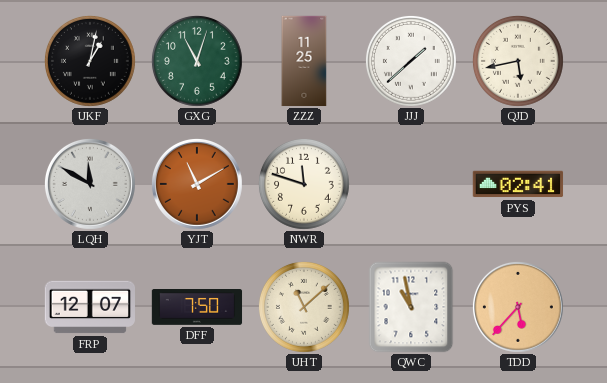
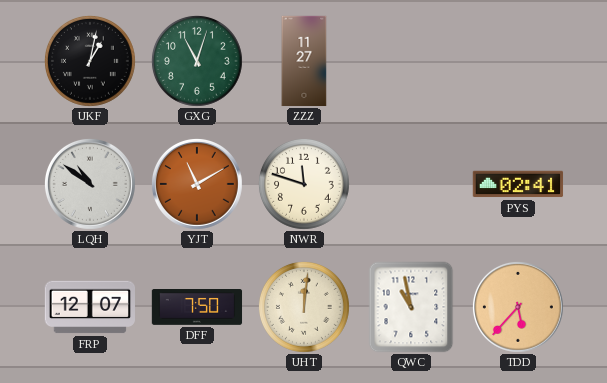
ZZZ: 11:25 -> 11:27 (304, 61)
JJJ: 1:38 -> none (411, 61)
QJD: 5:43 -> none (518, 61)
LQH: 11:50 -> 10:51 (90, 184)
UHT: 11:08 -> 12:01 (304, 307)
